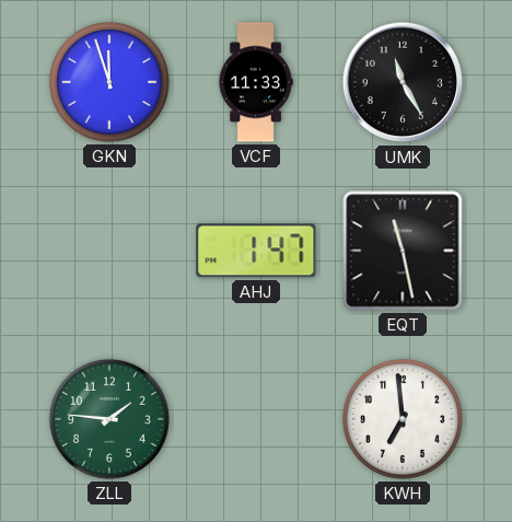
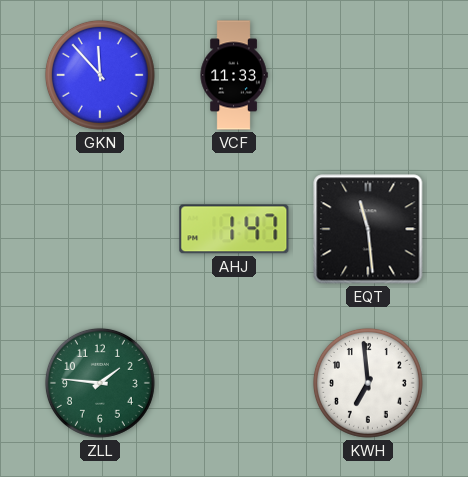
GKN: 11:57 -> 11:53 (100, 75)
UMK: 11:25 -> none (403, 82)
EQT: 11:28 -> 11:29 (368, 229)
